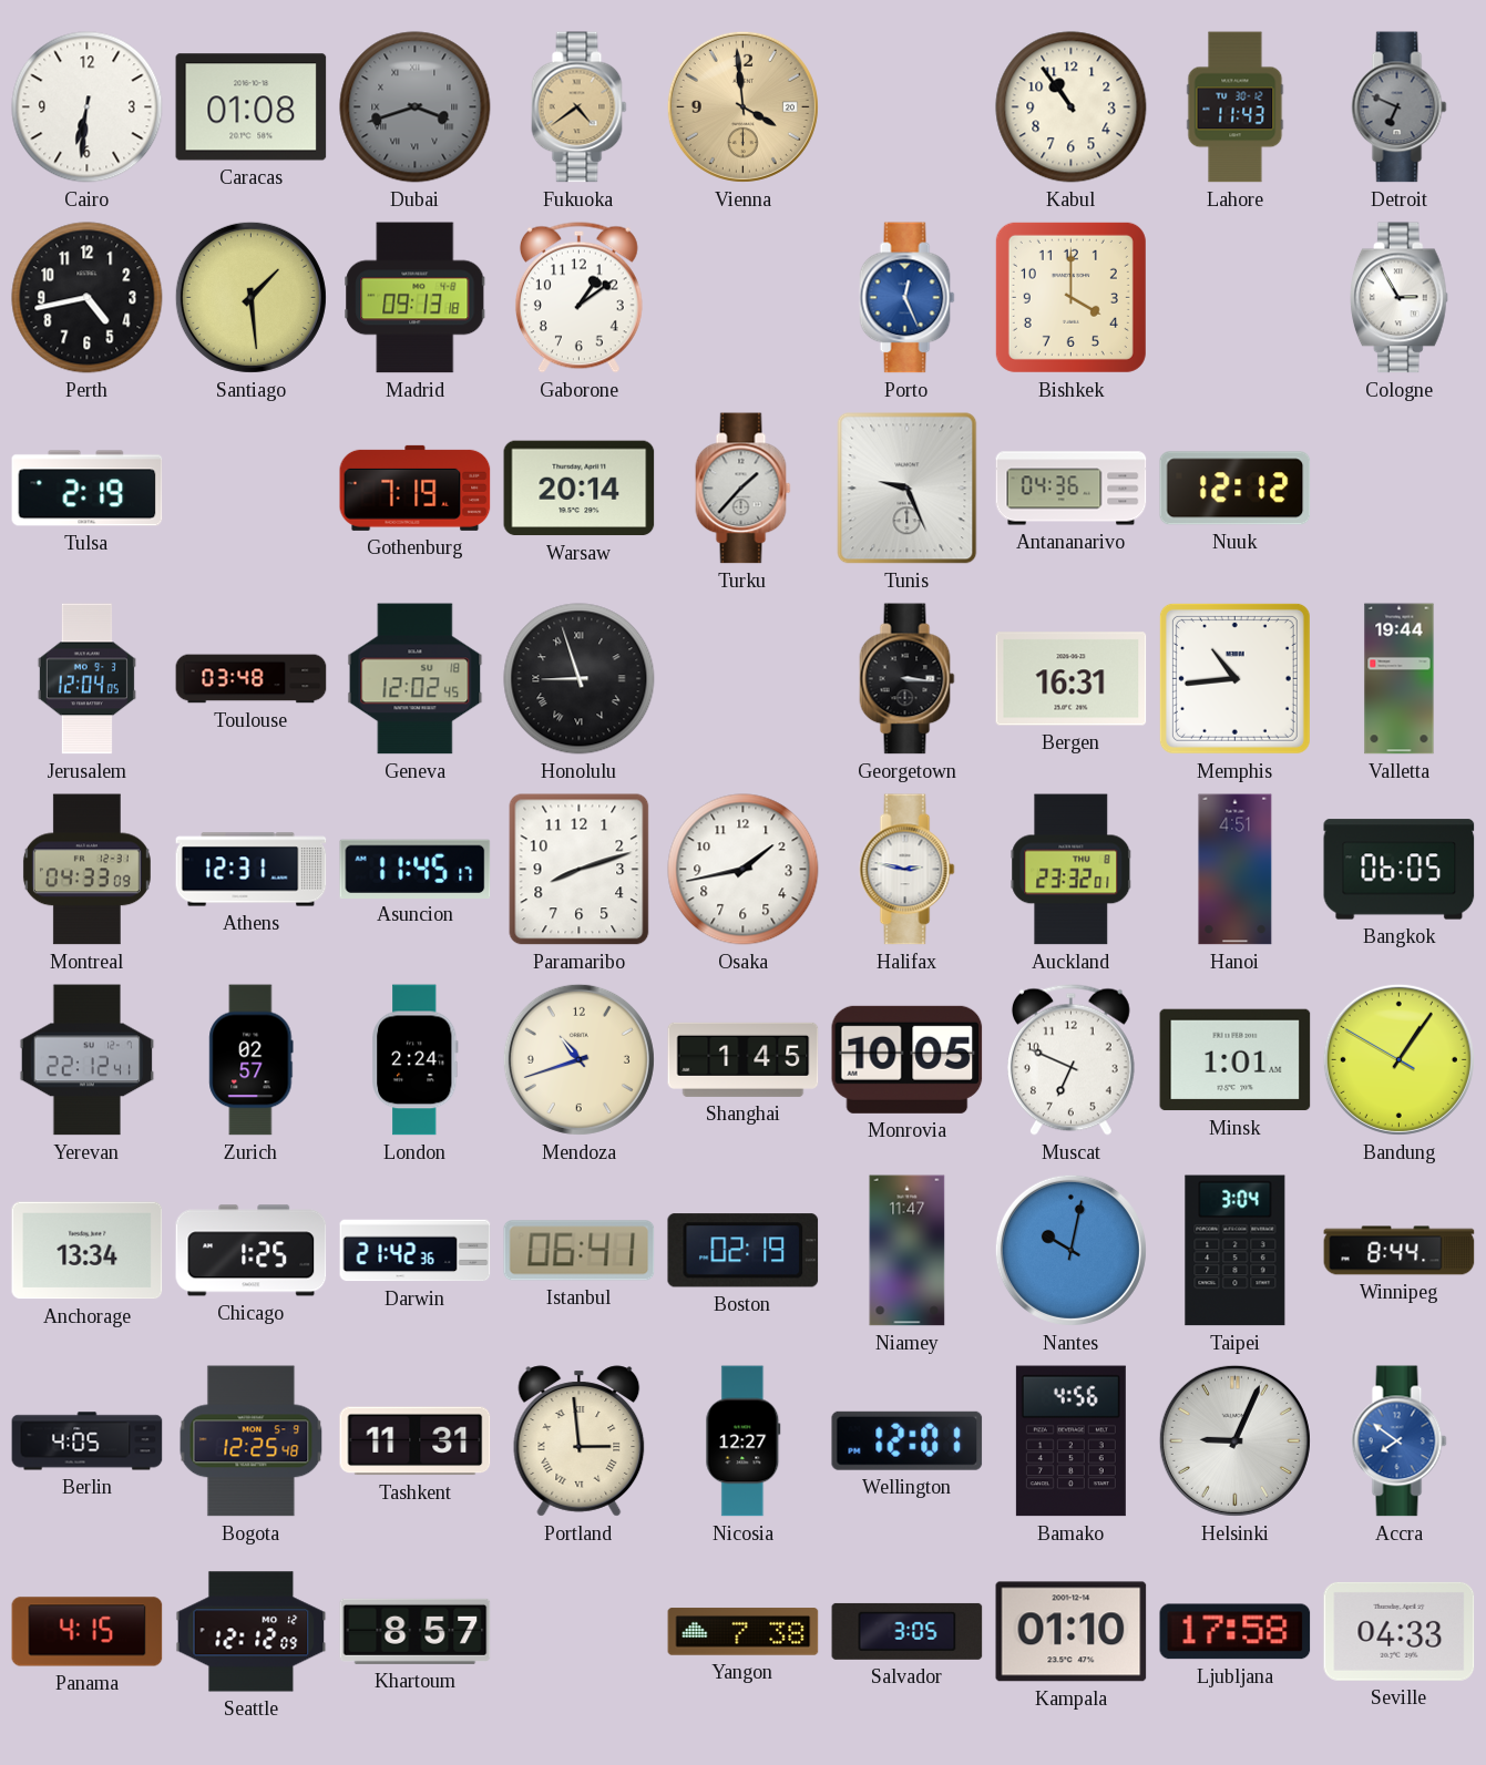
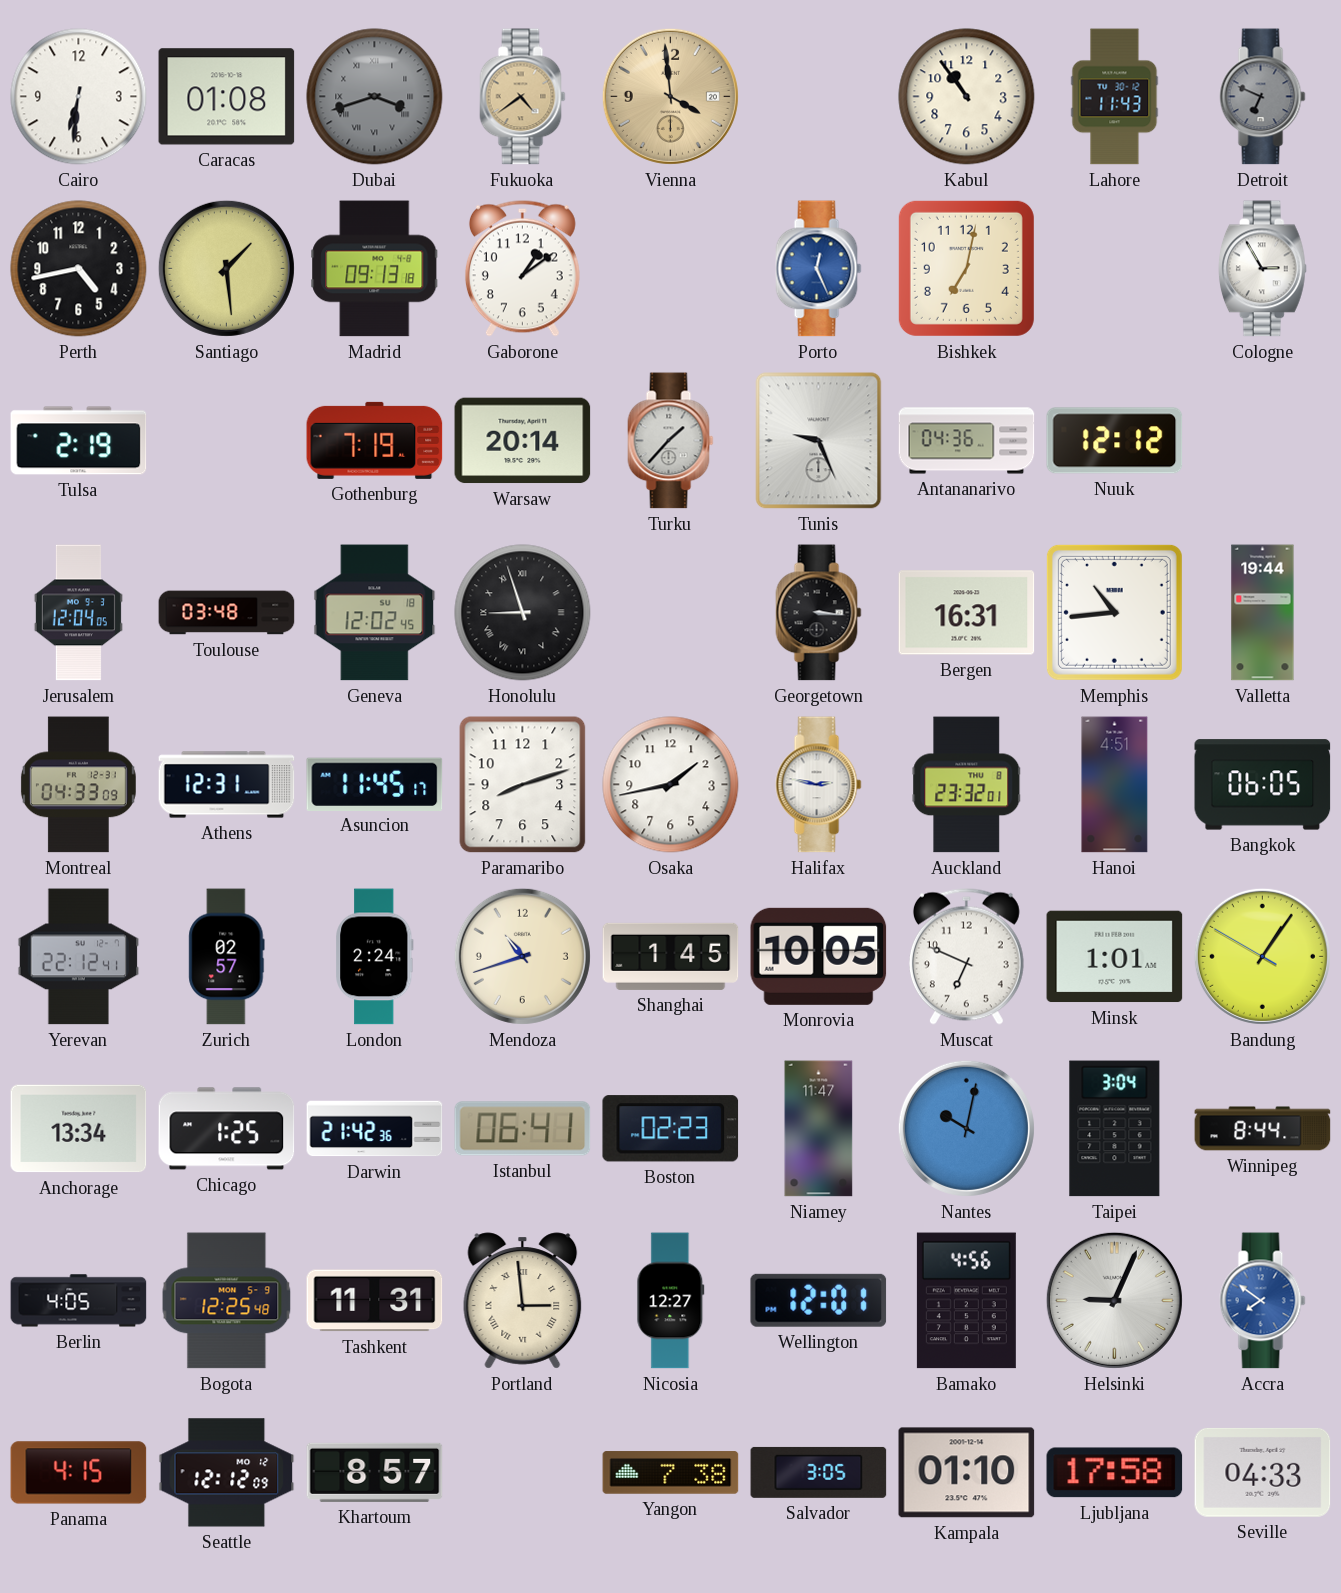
Bishkek: 4:00 -> 7:02 (966, 268)
Boston: 02:19 -> 02:23 (671, 1129)
